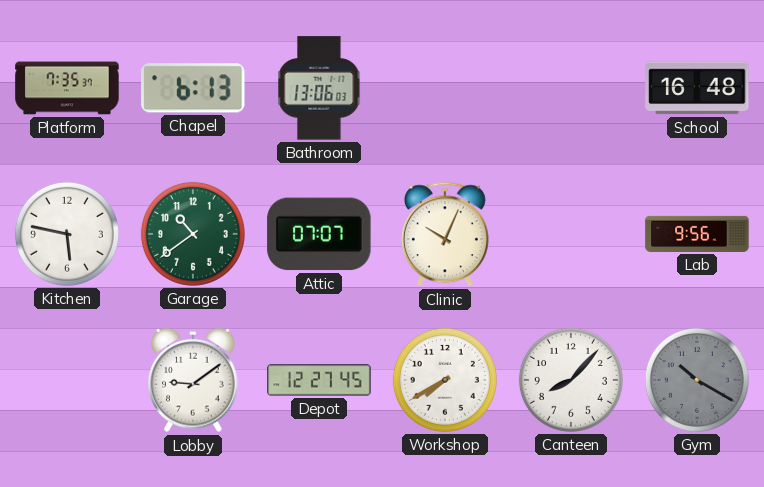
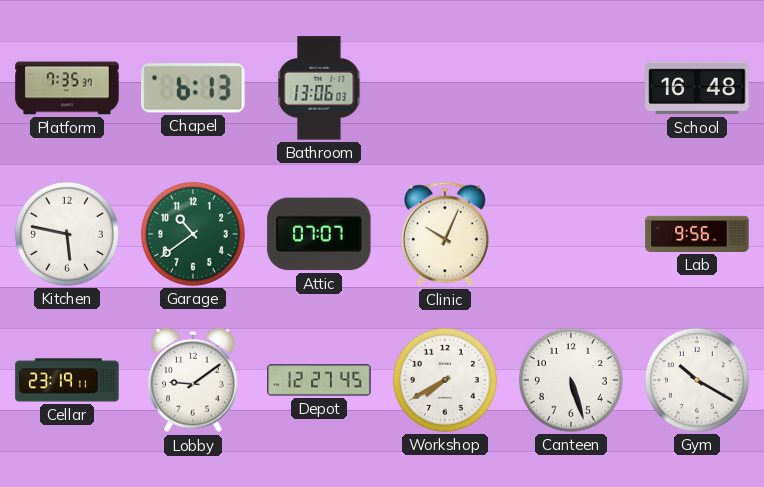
Cellar: none -> 23:19 (67, 380)
Canteen: 8:07 -> 5:27 (571, 380)
Gym dial: grey -> white (697, 380)
